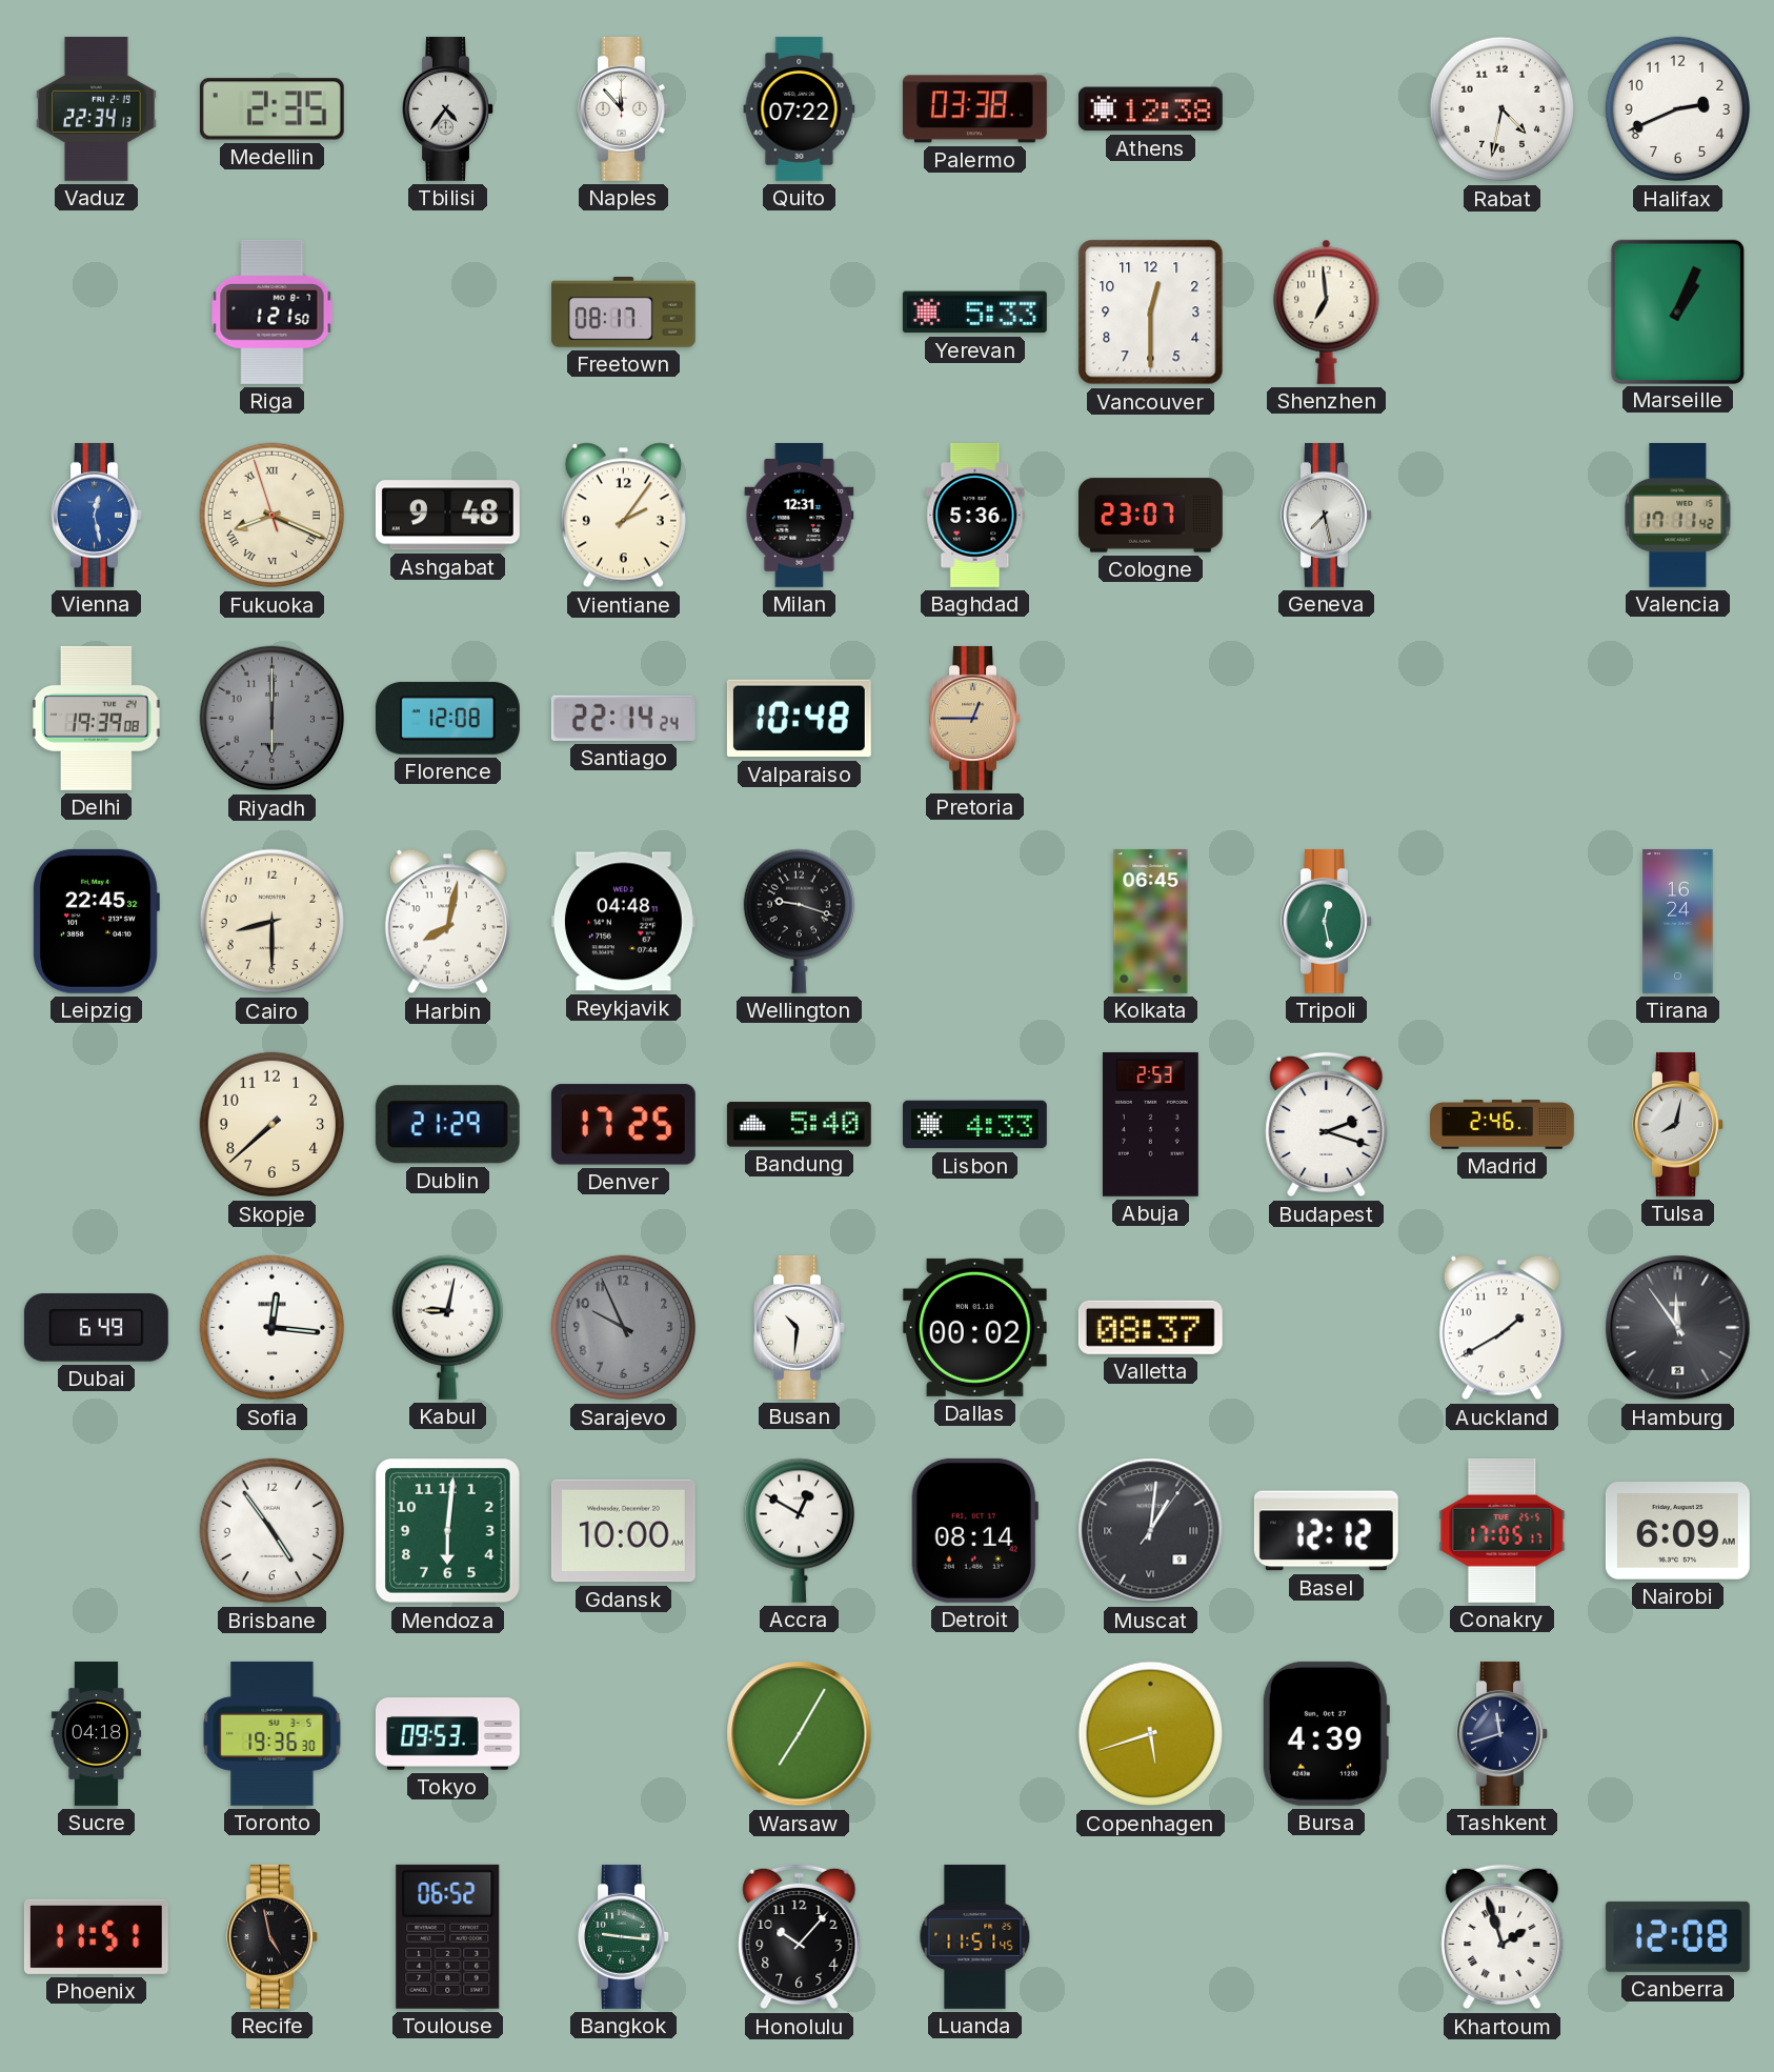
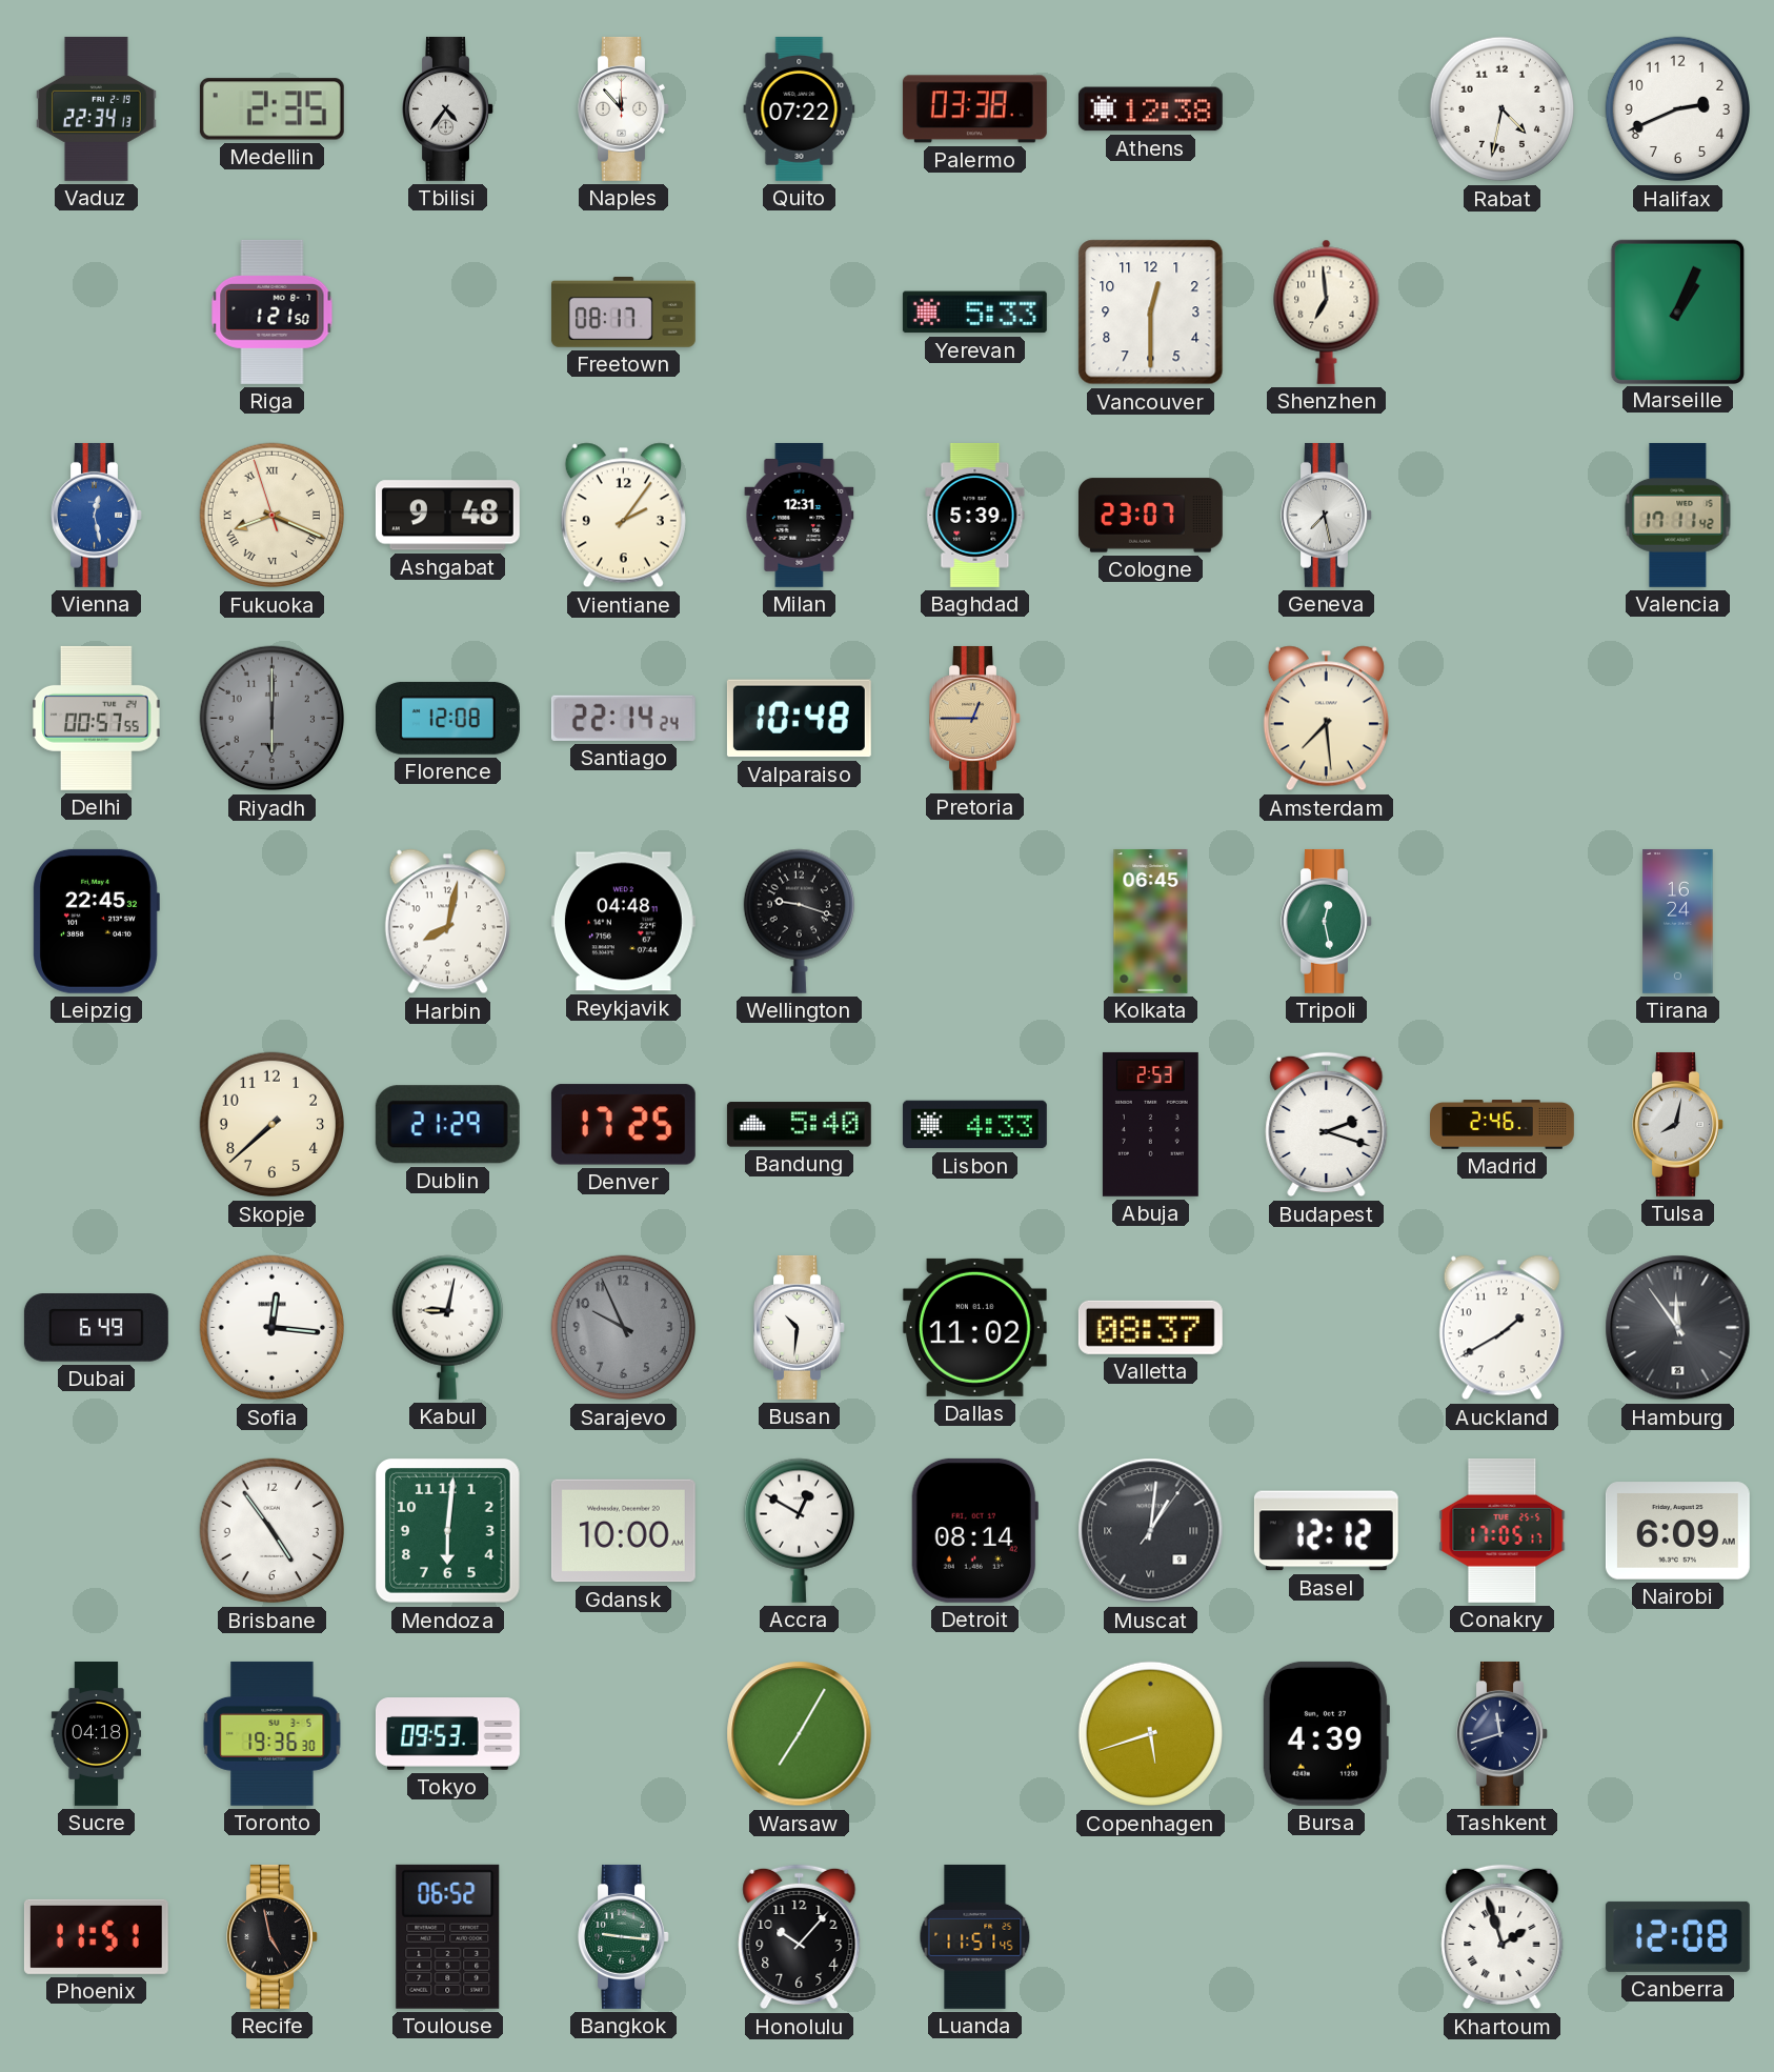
Baghdad: 5:36 -> 5:39 (975, 516)
Delhi: 19:39 -> 00:57 (97, 718)
Amsterdam: none -> 7:29 (1326, 719)
Cairo: 8:30 -> none (273, 922)
Dallas: 00:02 -> 11:02 (974, 1327)
